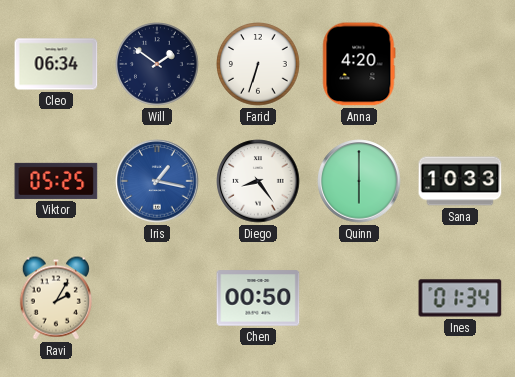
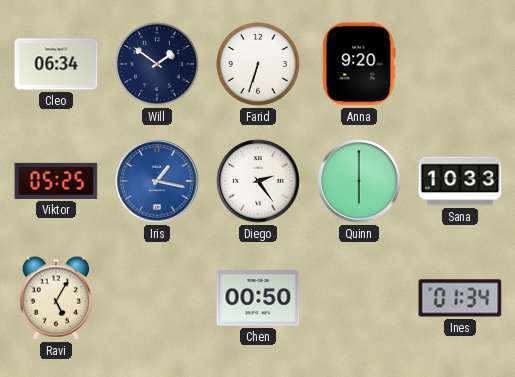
Anna: 4:20 -> 9:20 (359, 64)
Diego: 8:24 -> 2:24 (258, 181)
Ravi: 2:05 -> 5:05 (56, 298)
